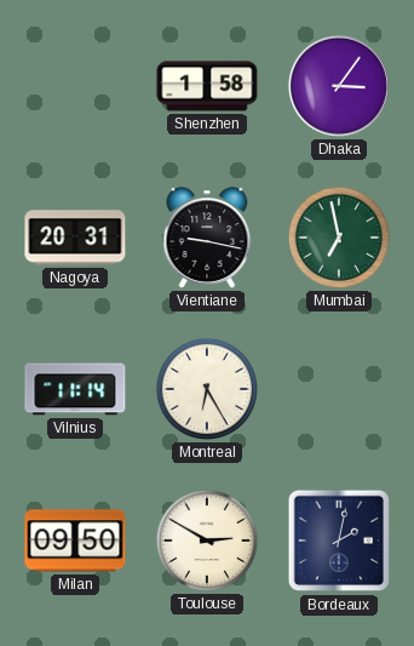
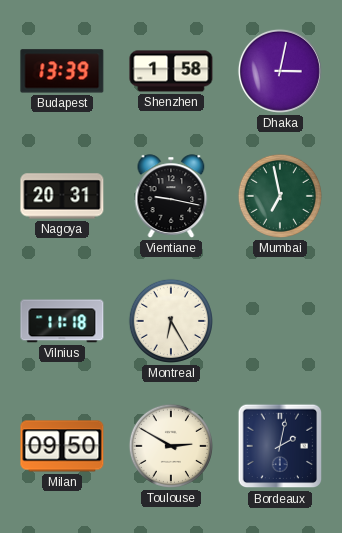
Budapest: none -> 13:39 (62, 71)
Dhaka: 3:06 -> 3:02 (280, 71)
Vilnius: 11:14 -> 11:18 (62, 321)
